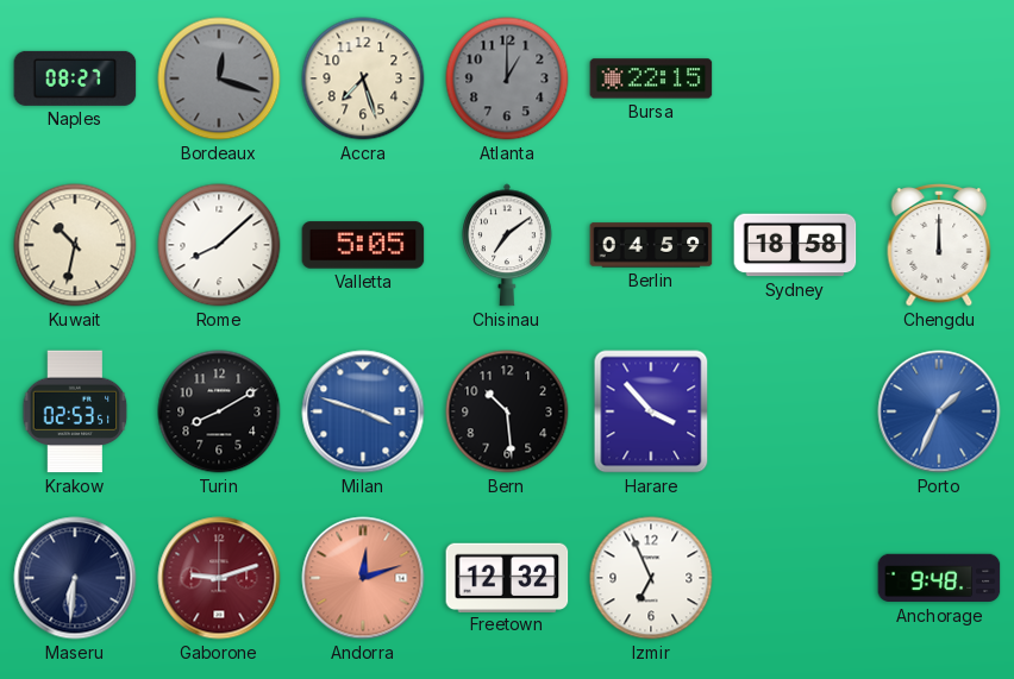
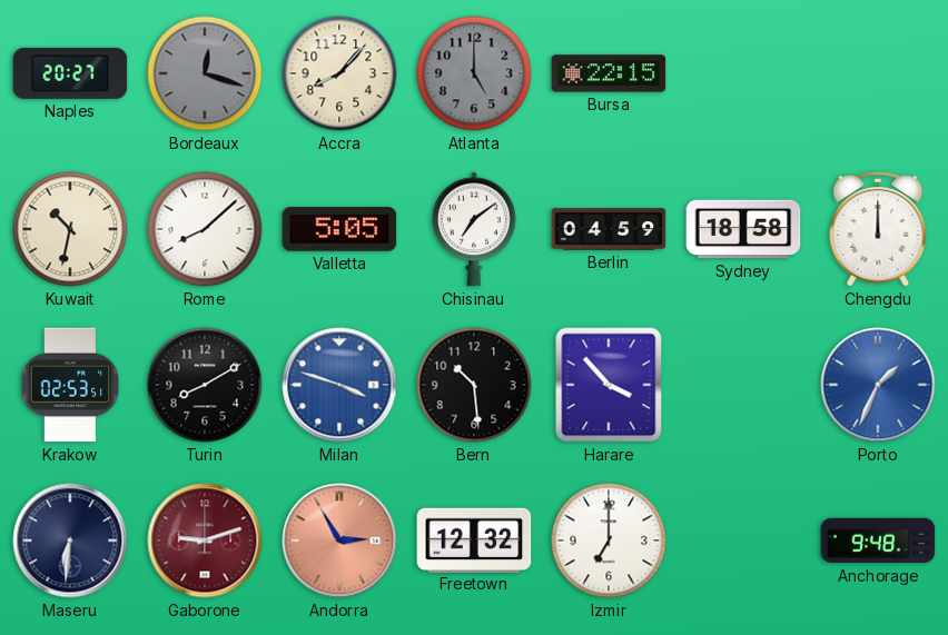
Naples: 08:27 -> 20:27 (70, 73)
Accra: 7:27 -> 8:07 (339, 73)
Atlanta: 1:00 -> 5:00 (474, 73)
Andorra: 12:12 -> 2:55 (339, 540)
Izmir: 6:56 -> 7:00 (609, 540)
